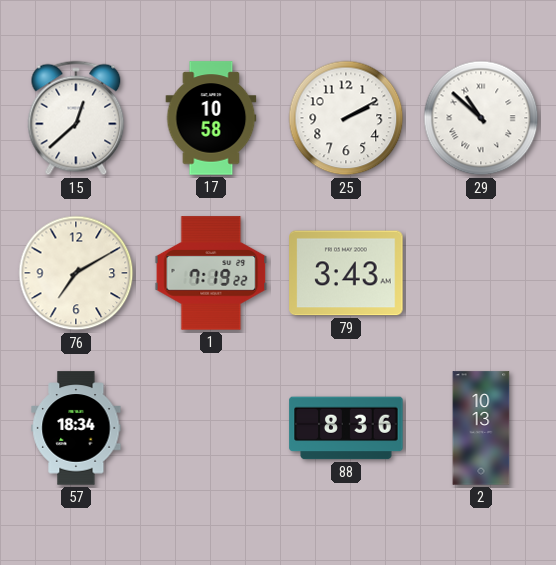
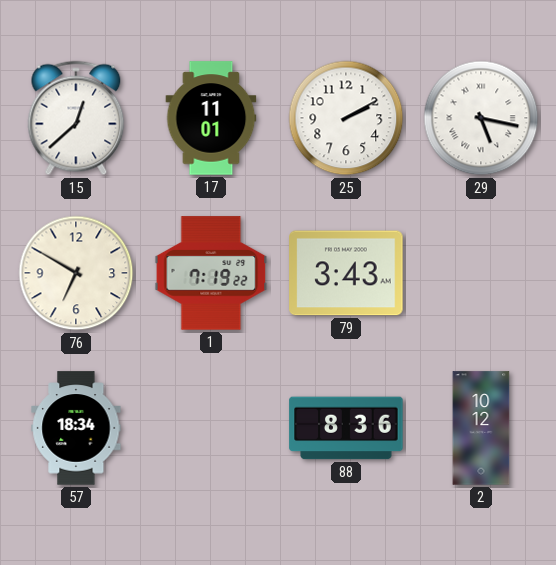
17: 10:58 -> 11:01 (211, 118)
29: 10:52 -> 5:17 (481, 118)
76: 7:10 -> 6:50 (76, 273)
2: 10:13 -> 10:12 (481, 428)
